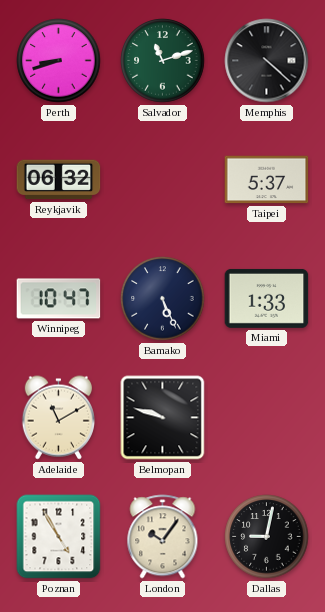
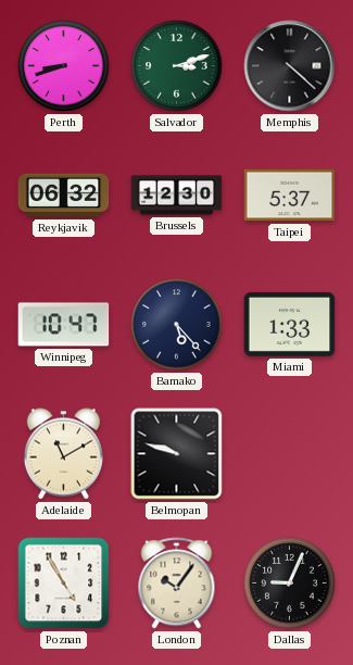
Salvador: 11:12 -> 3:12 (177, 66)
Brussels: none -> 12:30 (177, 196)
Bamako: 5:26 -> 5:23 (177, 325)
Dallas: 9:02 -> 9:04 (290, 584)
